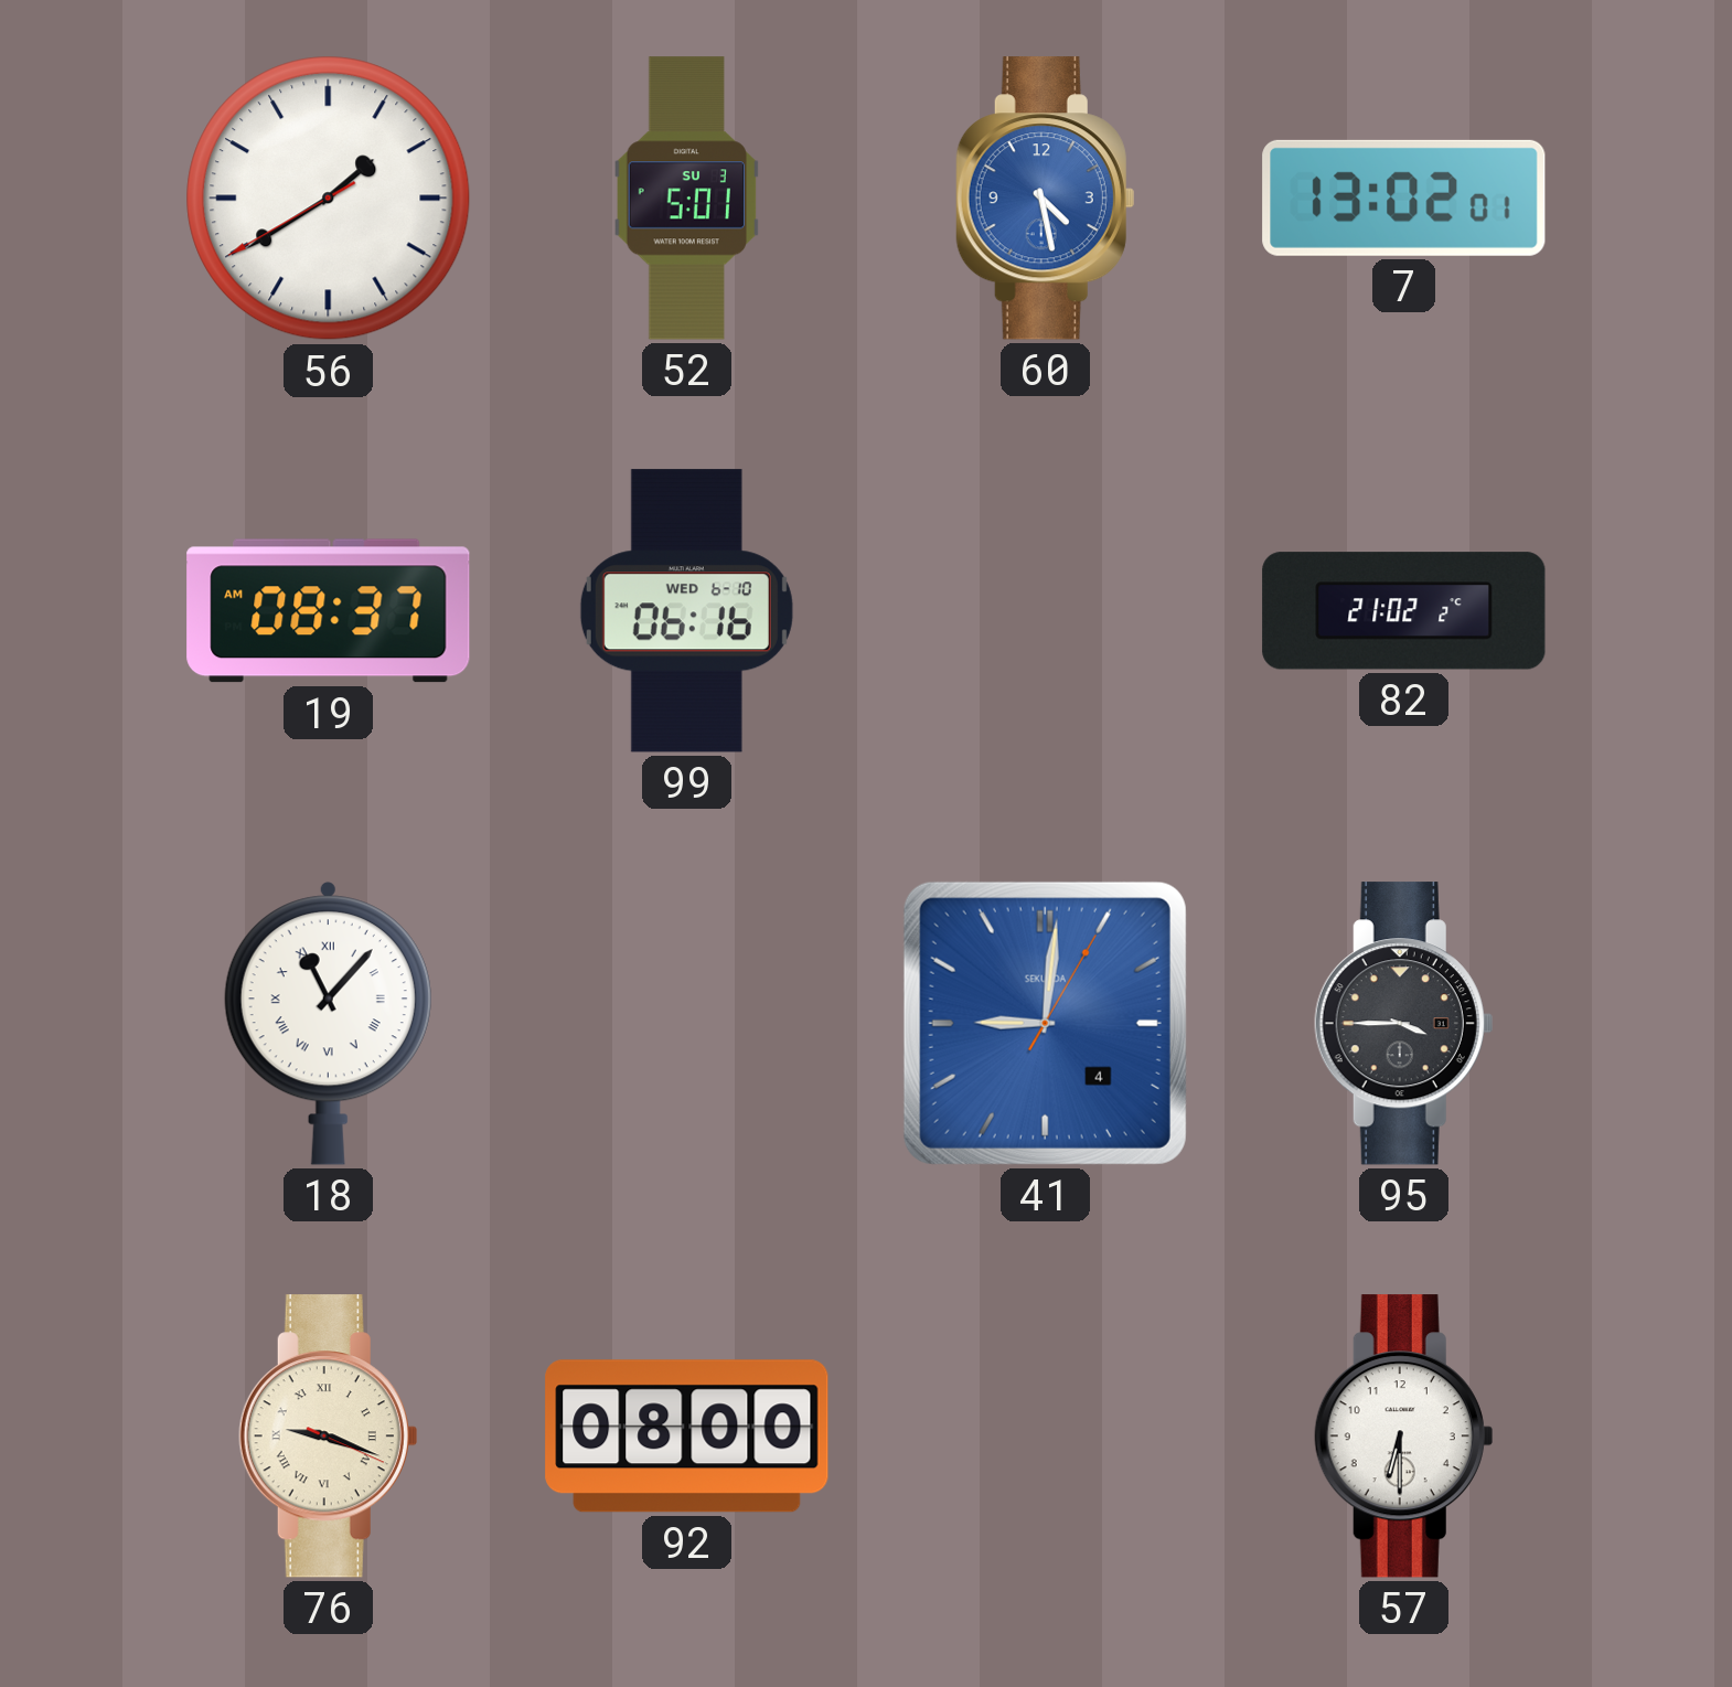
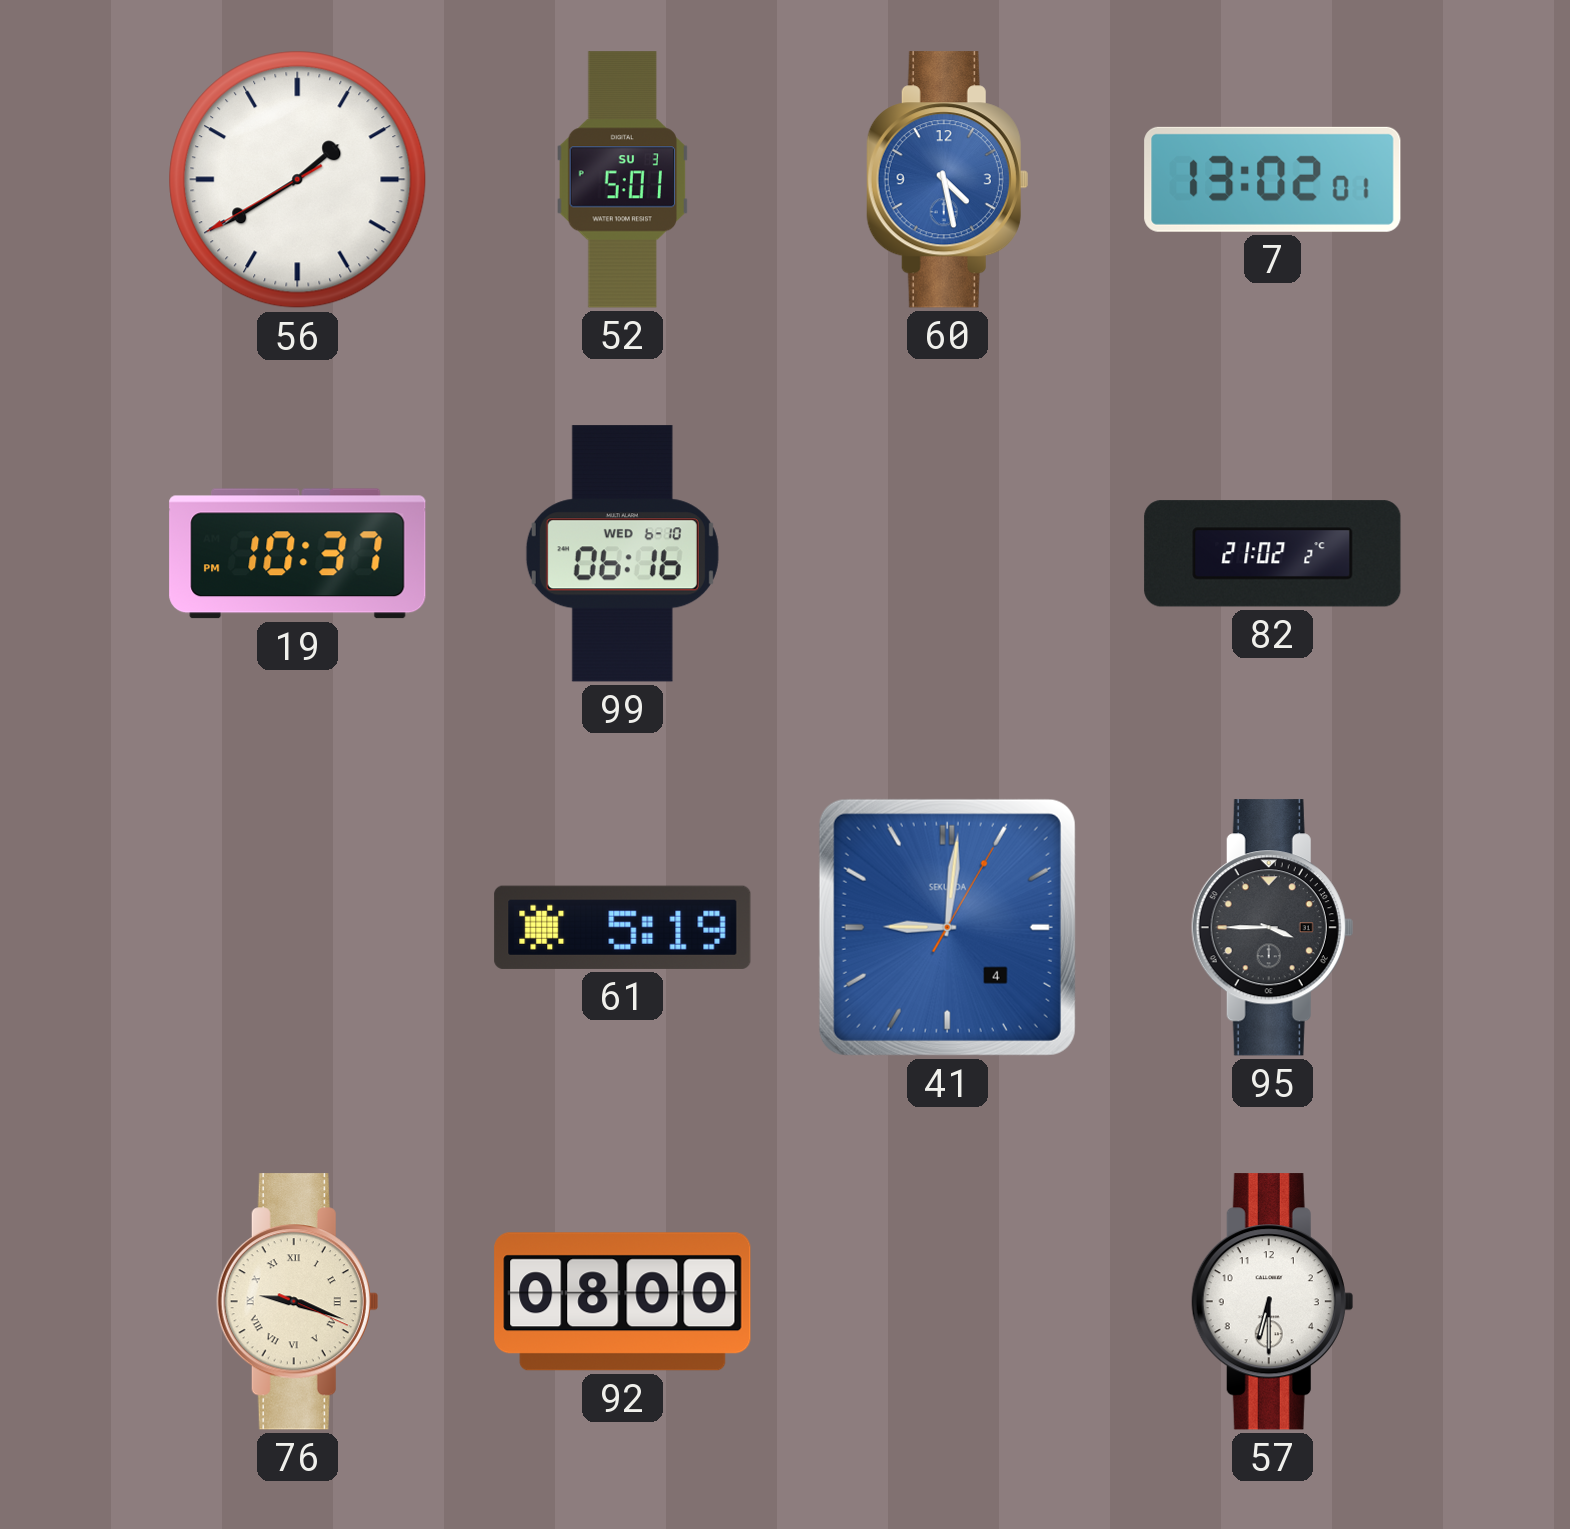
19: 08:37 -> 10:37 (298, 554)
18: 11:07 -> none (328, 1024)
61: none -> 5:19 (623, 927)
